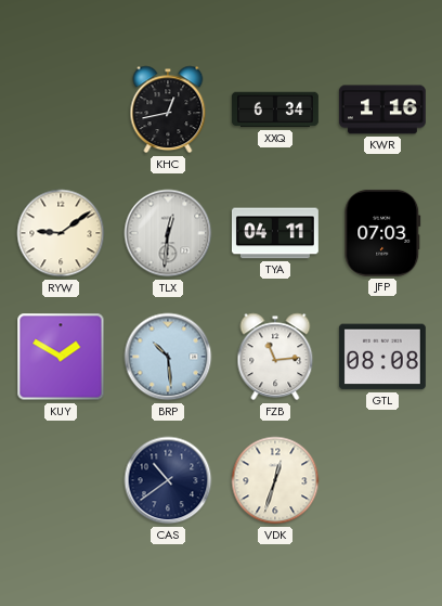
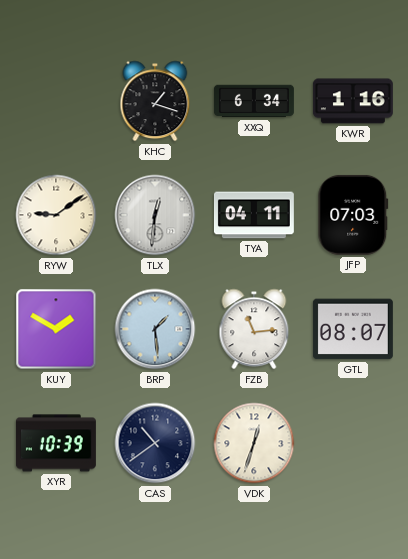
KHC: 12:43 -> 1:18 (155, 101)
BRP: 10:29 -> 1:29 (155, 329)
GTL: 08:08 -> 08:07 (353, 329)
XYR: none -> 10:39 (56, 443)
